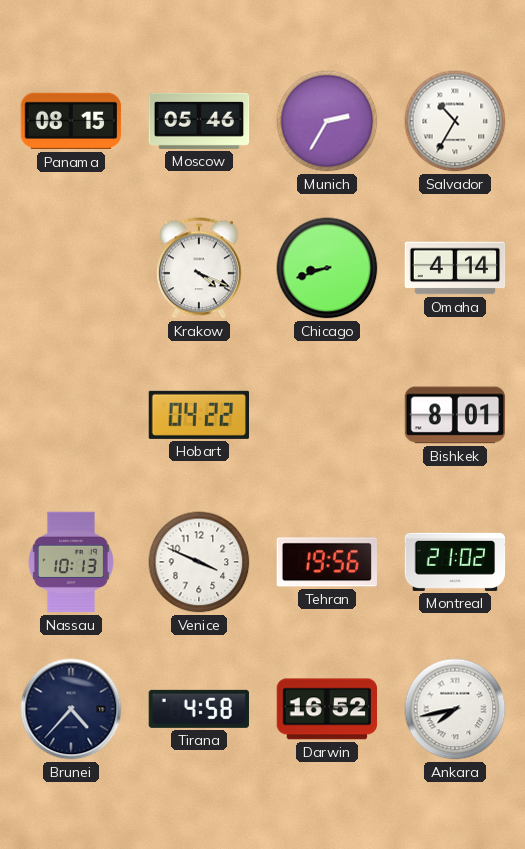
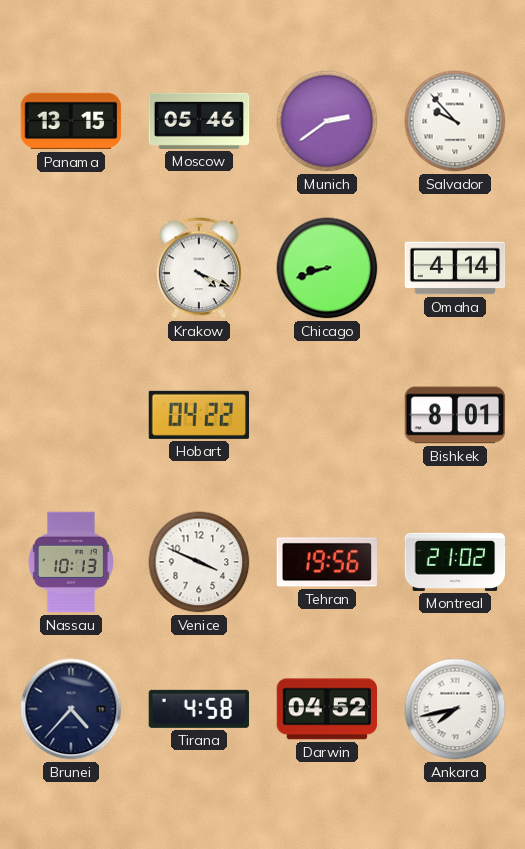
Panama: 08:15 -> 13:15 (71, 121)
Munich: 2:35 -> 2:39 (327, 121)
Salvador: 10:35 -> 9:53 (455, 121)
Darwin: 16:52 -> 04:52 (327, 709)
